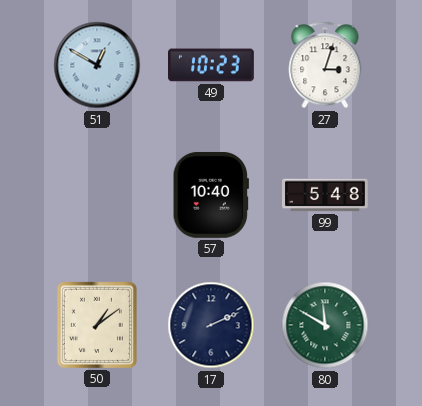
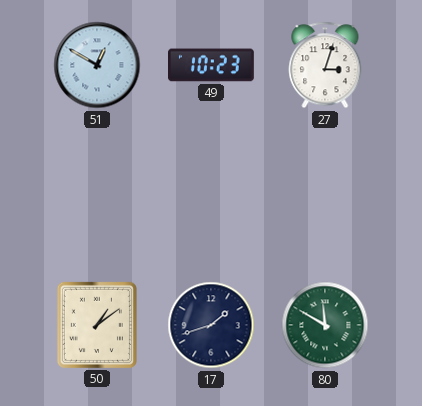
57: 10:40 -> none (211, 195)
99: 5:48 -> none (326, 195)
17: 2:11 -> 1:42 (211, 325)
